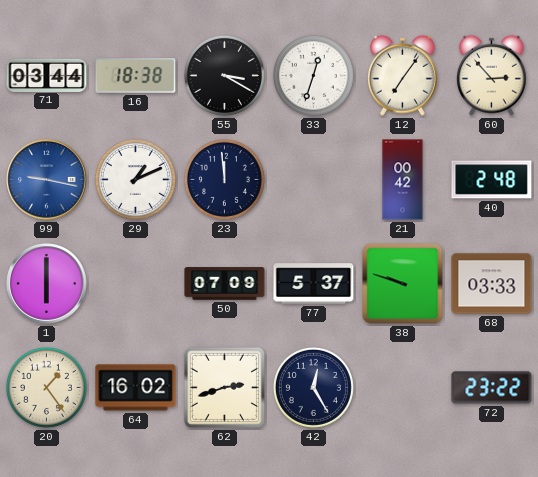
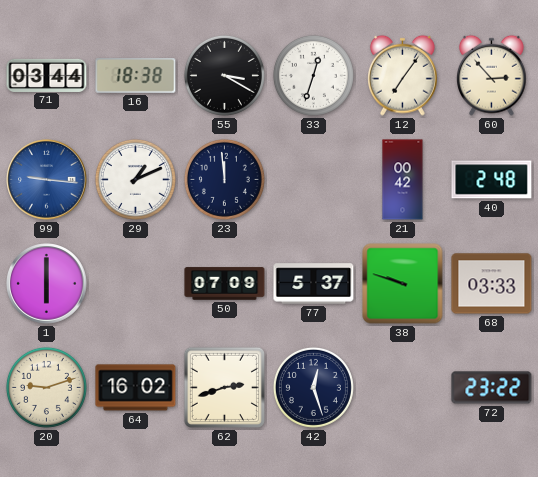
99: 9:17 -> 9:16 (47, 180)
20: 1:24 -> 9:12 (46, 387)
42: 12:25 -> 12:27 (313, 387)
